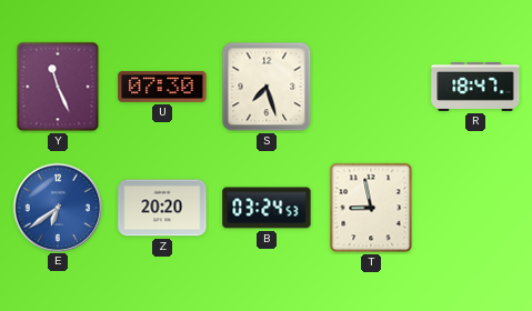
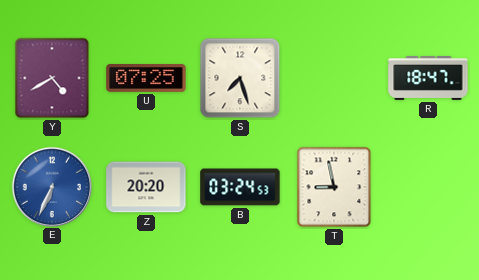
Y: 11:26 -> 4:40 (52, 78)
U: 07:30 -> 07:25 (146, 78)
E: 6:39 -> 6:34 (51, 186)
